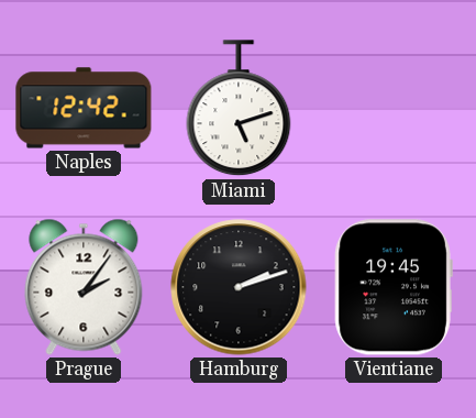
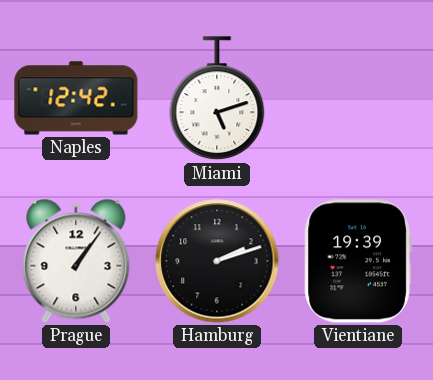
Prague: 2:06 -> 1:06 (76, 261)
Vientiane: 19:45 -> 19:39 (358, 261)
